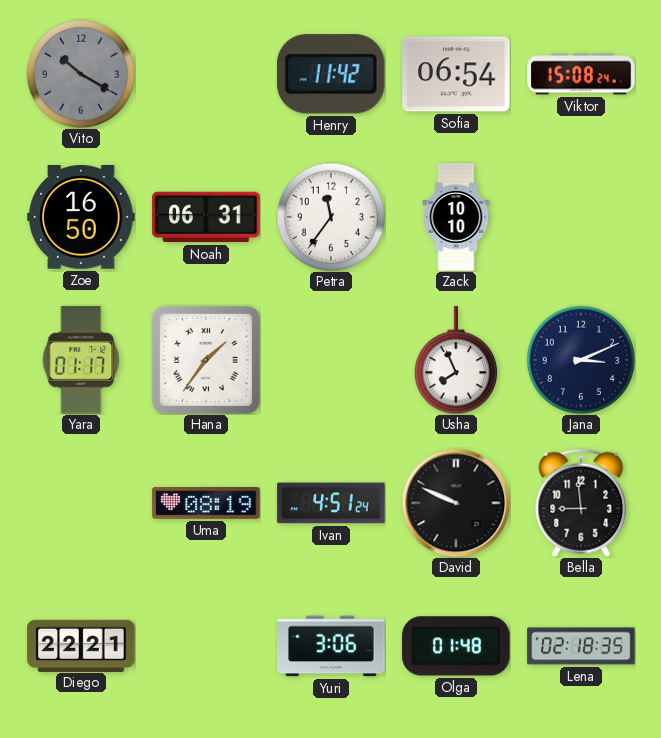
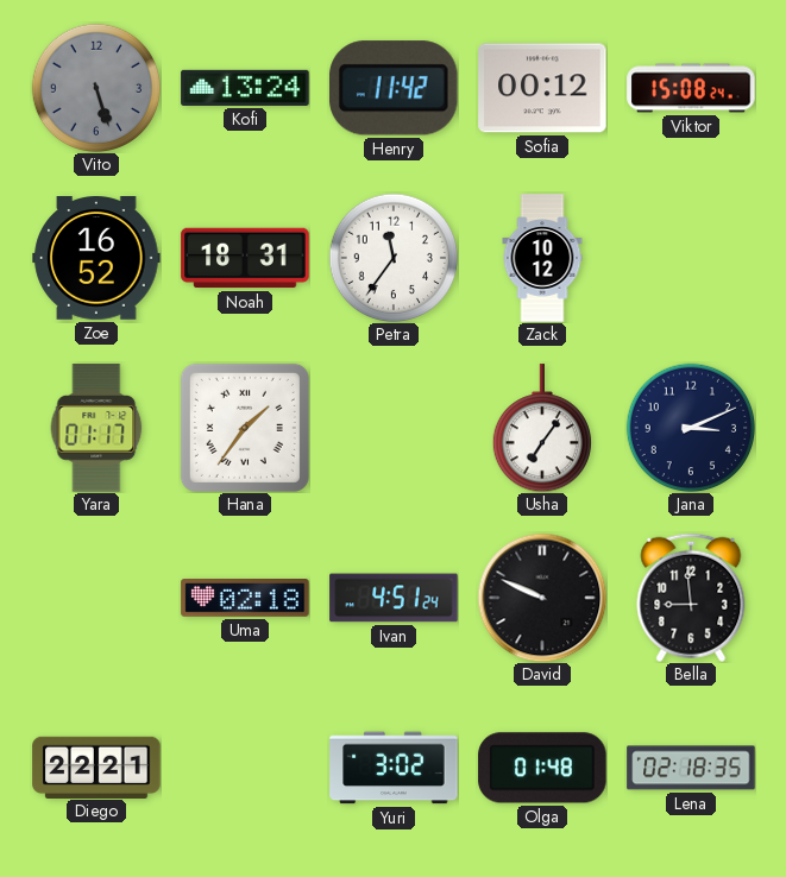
Vito: 10:20 -> 5:27 (95, 87)
Kofi: none -> 13:24 (245, 88)
Sofia: 06:54 -> 00:12 (542, 88)
Zoe: 16:50 -> 16:52 (96, 258)
Noah: 06:31 -> 18:31 (245, 258)
Zack: 10:10 -> 10:12 (542, 258)
Usha: 7:56 -> 7:06 (541, 428)
Uma: 08:19 -> 02:18 (245, 599)
Yuri: 3:06 -> 3:02 (394, 768)
